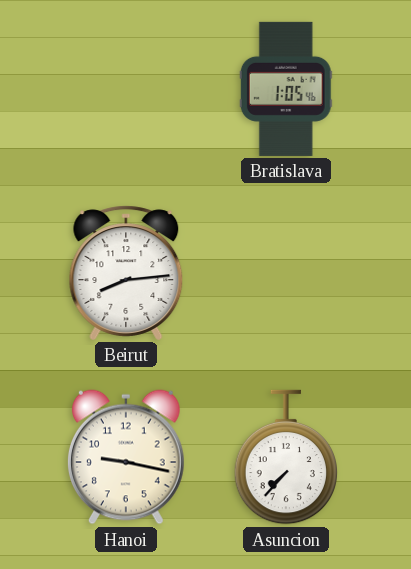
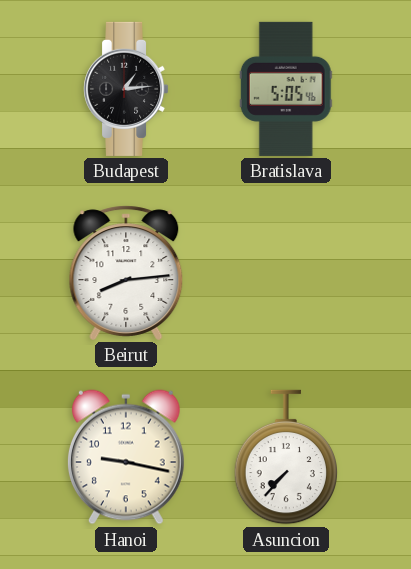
Budapest: none -> 1:14 (127, 89)
Bratislava: 1:05 -> 5:05 (286, 89)
